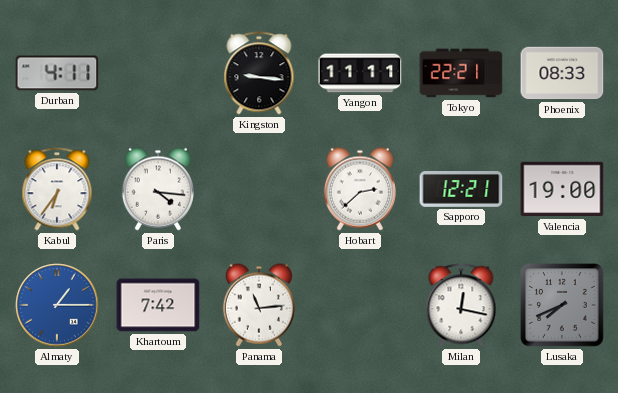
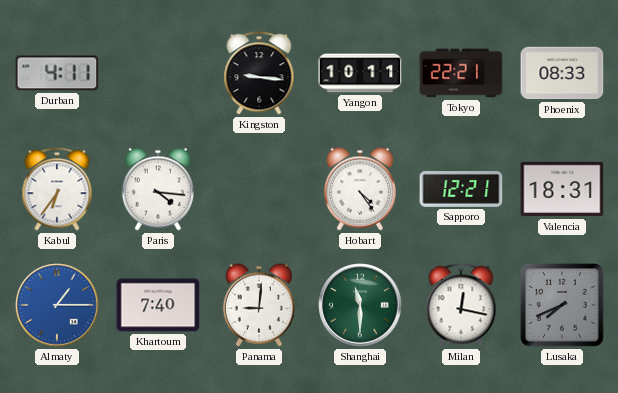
Yangon: 11:11 -> 10:11 (360, 73)
Hobart: 2:38 -> 4:24 (360, 189)
Valencia: 19:00 -> 18:31 (562, 189)
Khartoum: 7:42 -> 7:40 (158, 305)
Panama: 11:14 -> 9:01 (259, 305)
Shanghai: none -> 11:30 (360, 305)
